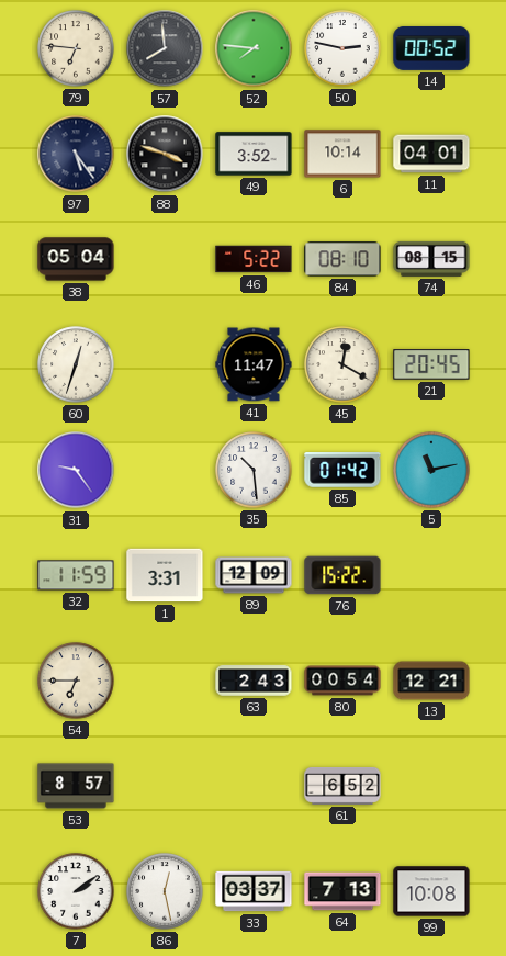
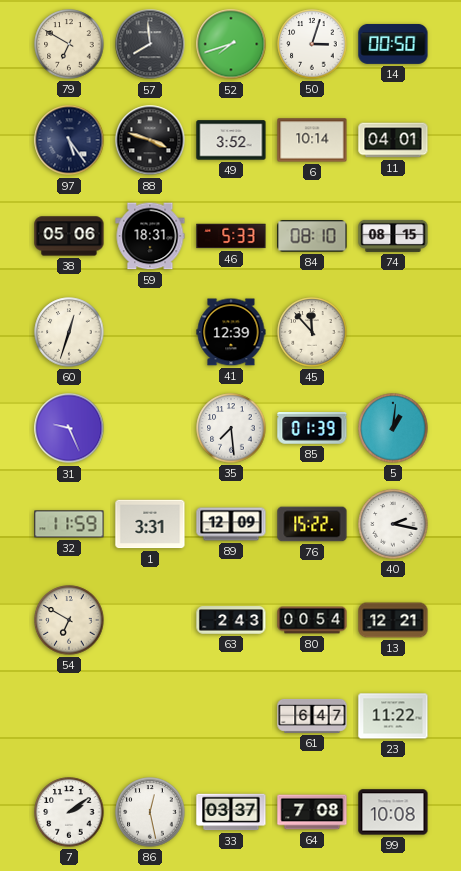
79: 6:46 -> 6:50 (69, 44)
52: 7:46 -> 7:42 (231, 44)
50: 2:47 -> 3:03 (312, 44)
14: 00:52 -> 00:50 (393, 44)
38: 05:04 -> 05:06 (69, 236)
59: none -> 18:31 (150, 236)
46: 5:22 -> 5:33 (231, 236)
41: 11:47 -> 12:39 (231, 332)
45: 12:20 -> 11:53 (312, 332)
21: 20:45 -> none (431, 364)
31: 9:24 -> 9:26 (69, 428)
35: 10:29 -> 7:29 (231, 428)
85: 01:42 -> 01:39 (312, 428)
5: 11:13 -> 1:01 (393, 428)
40: none -> 2:17 (393, 524)
54: 6:45 -> 6:50 (69, 620)
53: 8:57 -> none (76, 786)
61: 6:52 -> 6:47 (312, 716)
23: none -> 11:22 (393, 716)
64: 7:13 -> 7:08 (312, 812)
